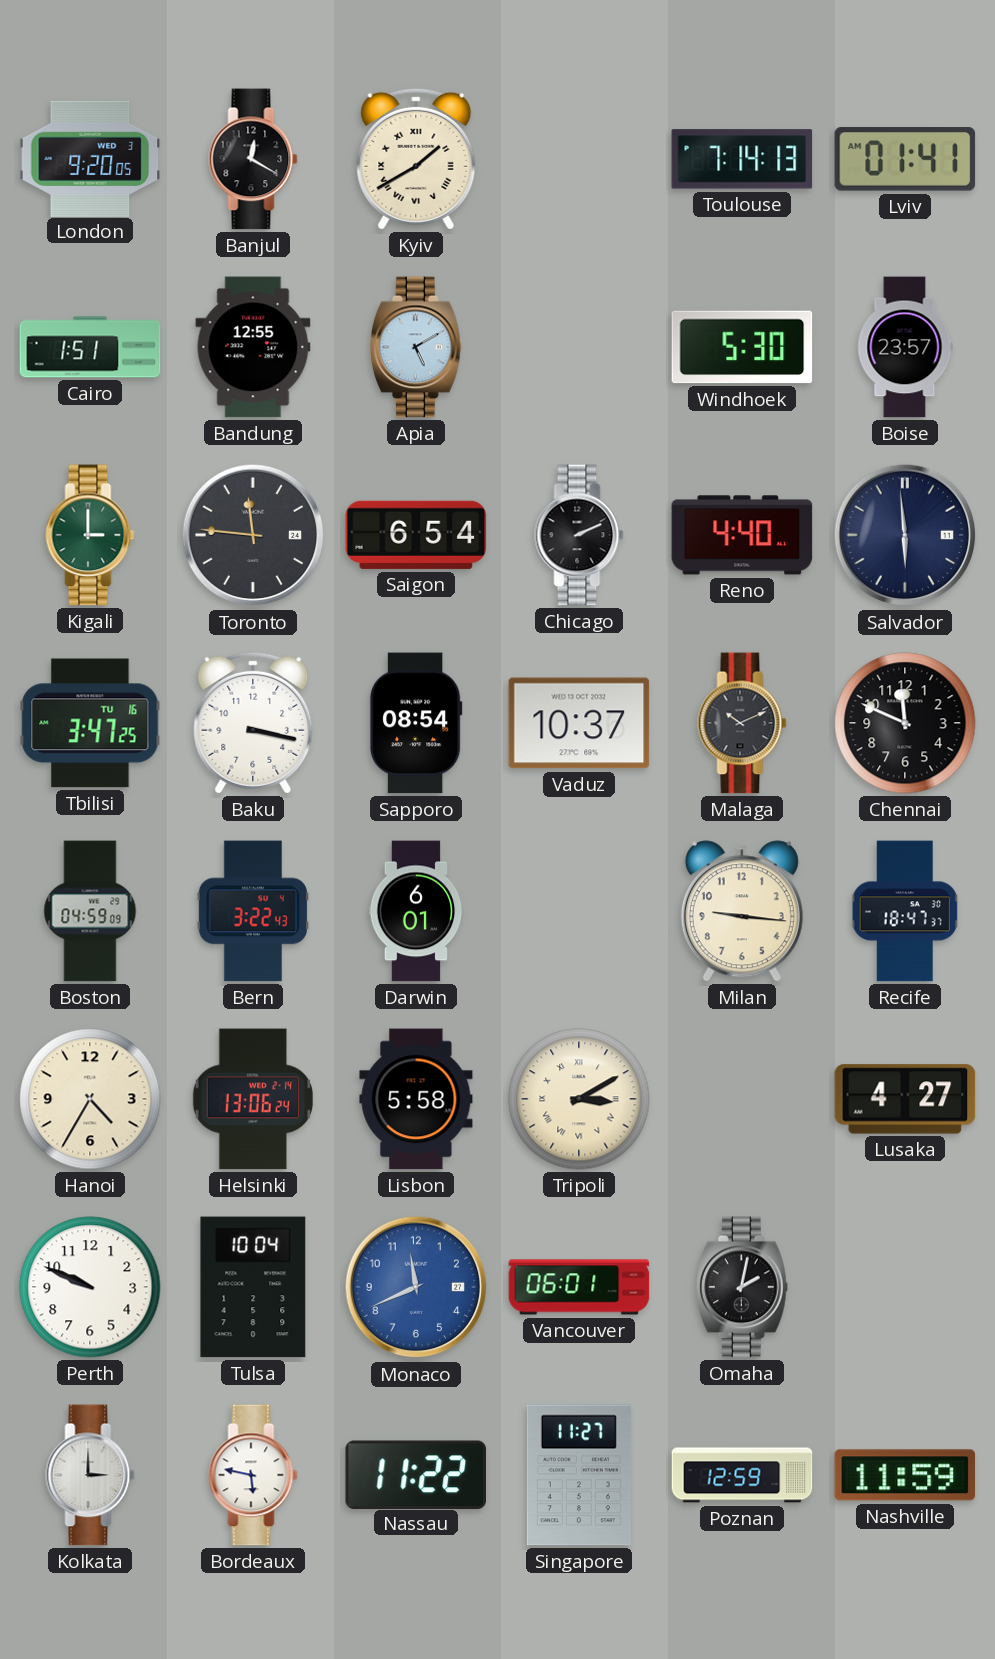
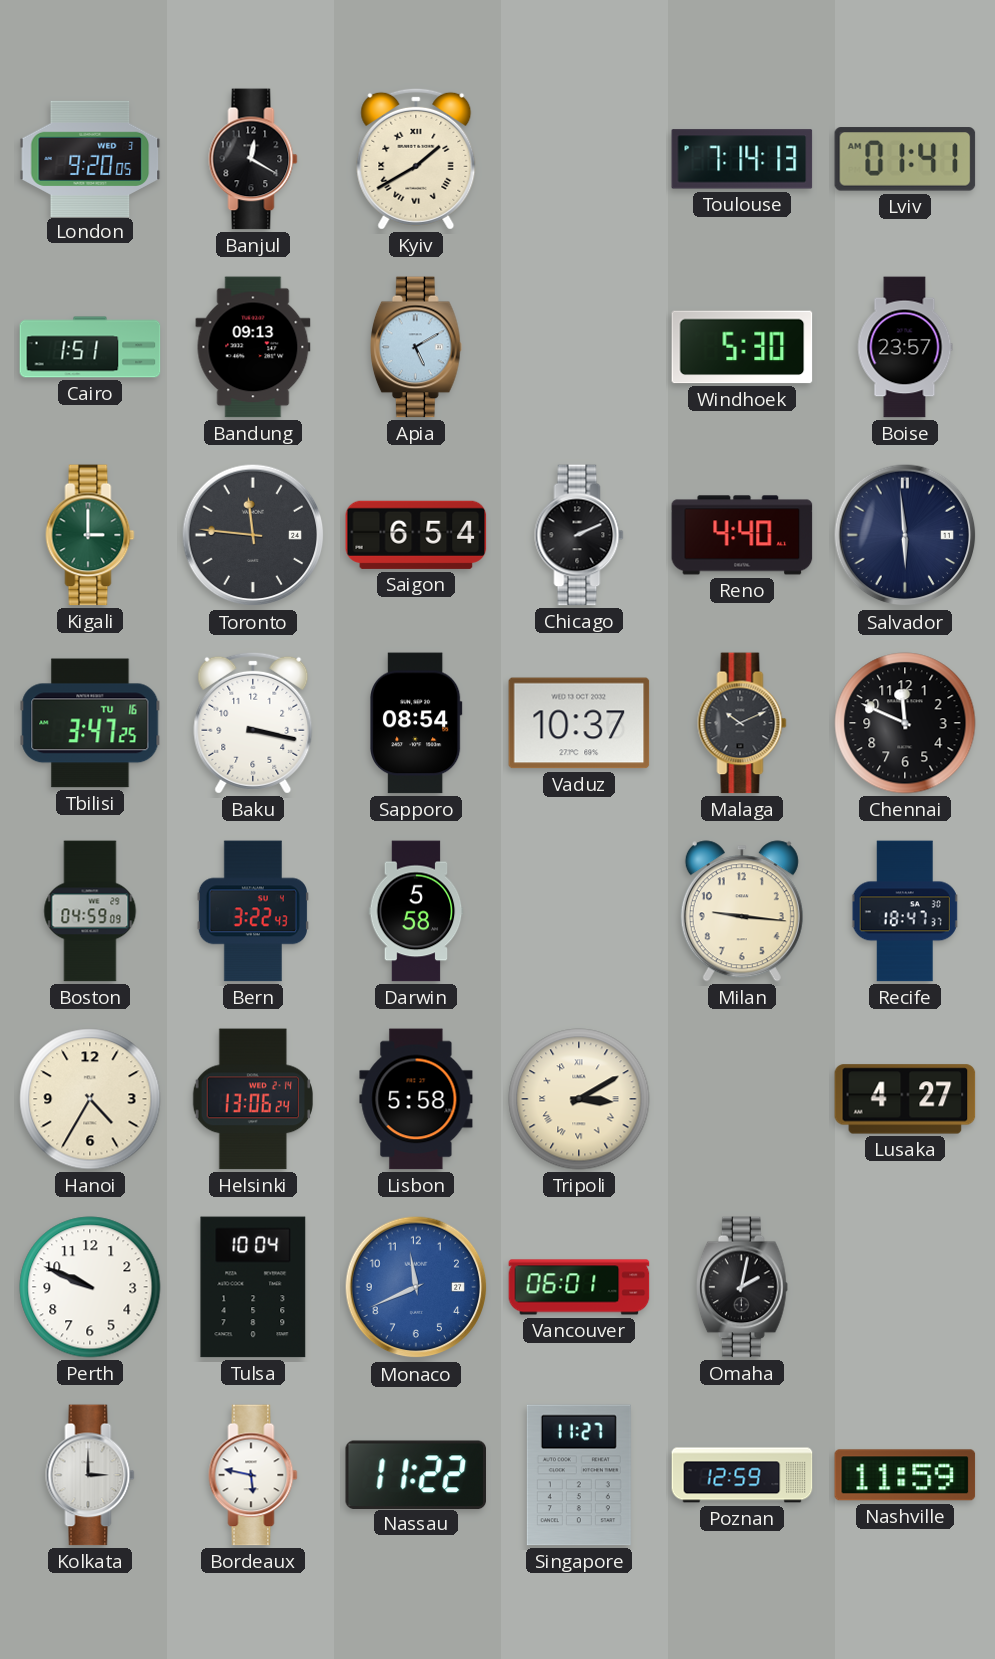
Bandung: 12:55 -> 09:13 (253, 347)
Darwin: 6:01 -> 5:58 (416, 911)
